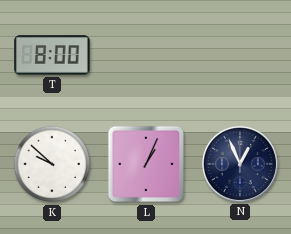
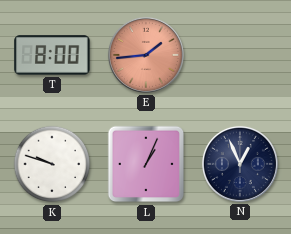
E: none -> 1:44 (146, 55)
K: 9:52 -> 9:48 (52, 164)
